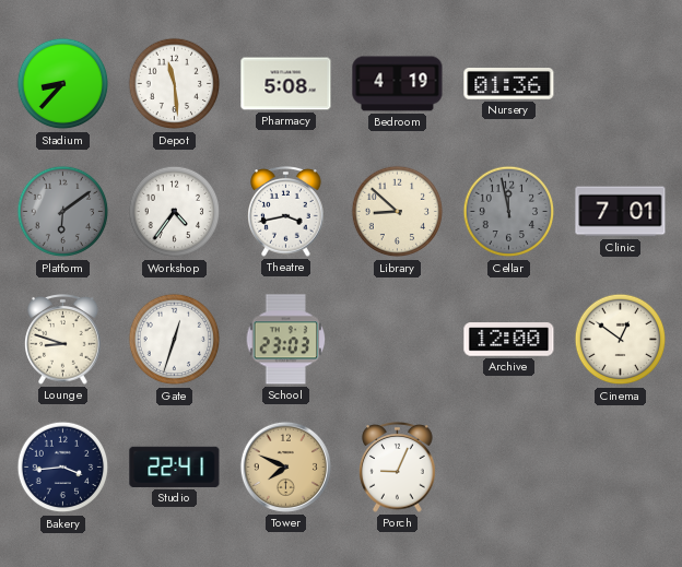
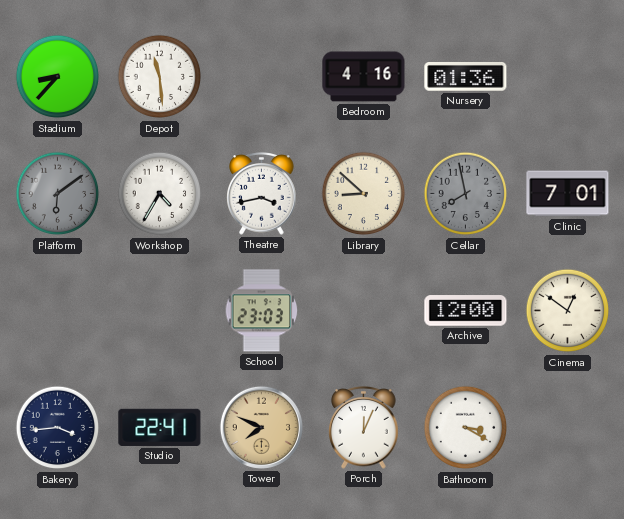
Pharmacy: 5:08 -> none (286, 84)
Bedroom: 4:19 -> 4:16 (364, 77)
Workshop: 4:36 -> 4:35 (160, 194)
Cellar: 11:58 -> 7:58 (466, 194)
Lounge: 8:48 -> none (63, 340)
Gate: 12:33 -> none (175, 340)
Porch: 9:04 -> 12:04 (364, 428)
Bathroom: none -> 3:20 (466, 428)
